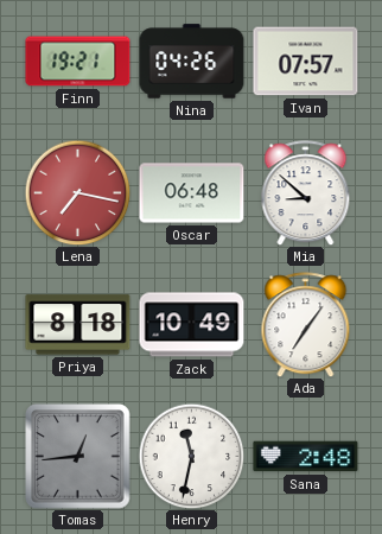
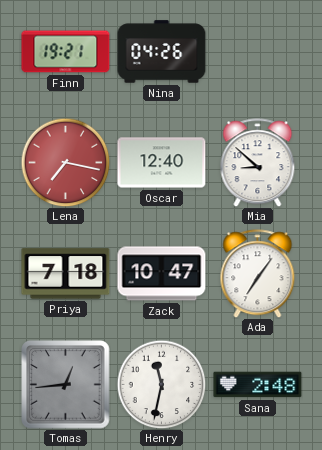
Ivan: 07:57 -> none (306, 62)
Oscar: 06:48 -> 12:40 (162, 163)
Priya: 8:18 -> 7:18 (66, 274)
Zack: 10:49 -> 10:47 (162, 274)
